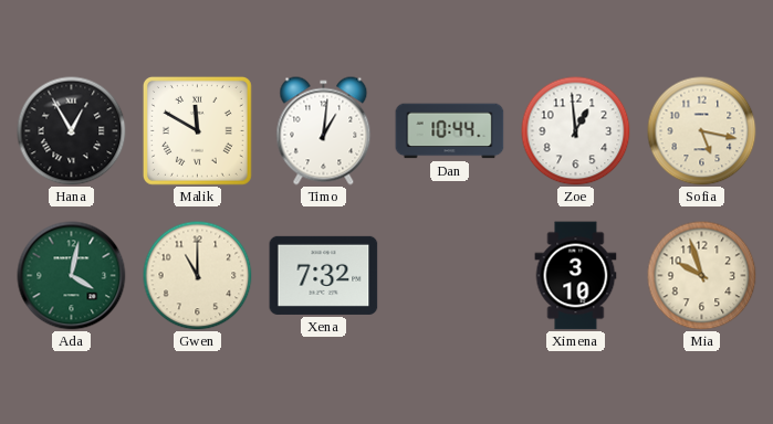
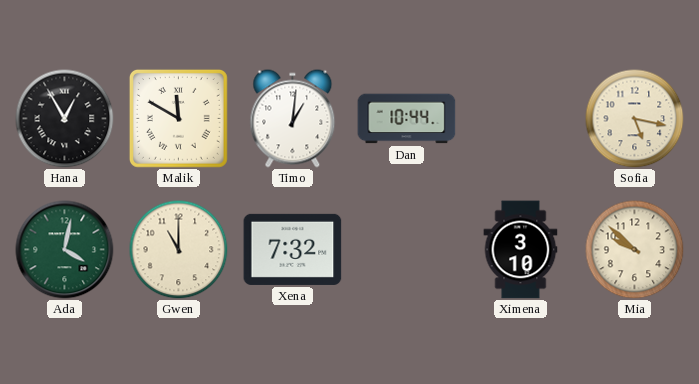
Zoe: 12:59 -> none (576, 131)
Mia: 9:57 -> 9:52 (635, 250)
